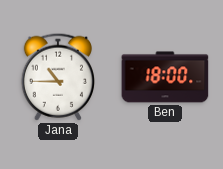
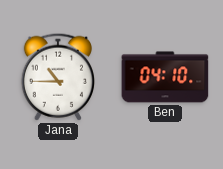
Ben: 18:00 -> 04:10 (165, 77)
